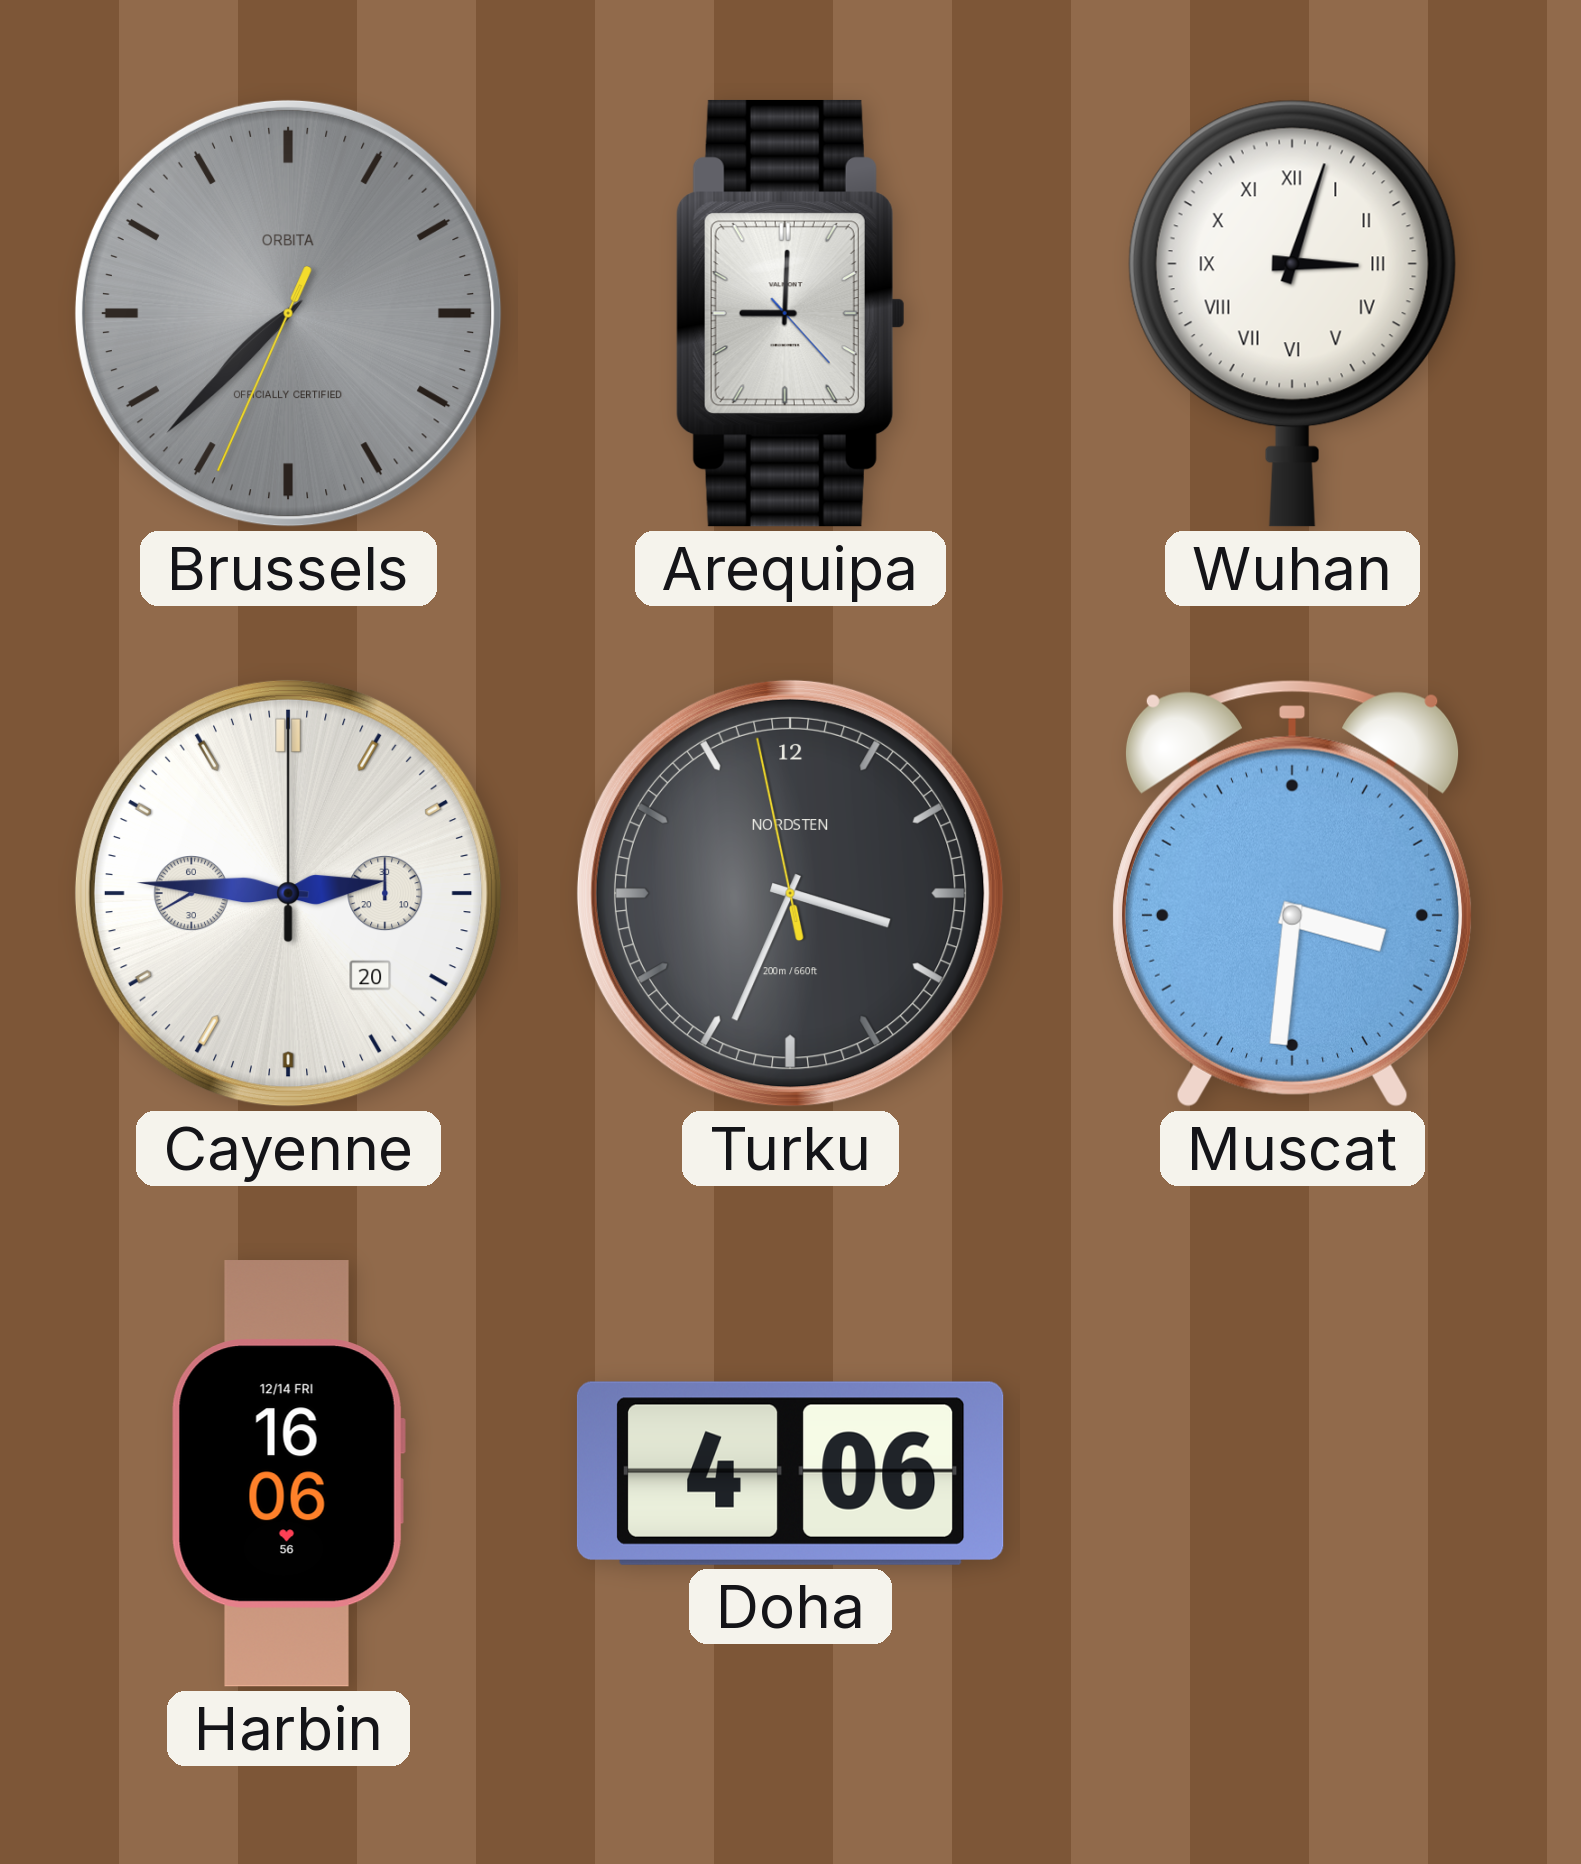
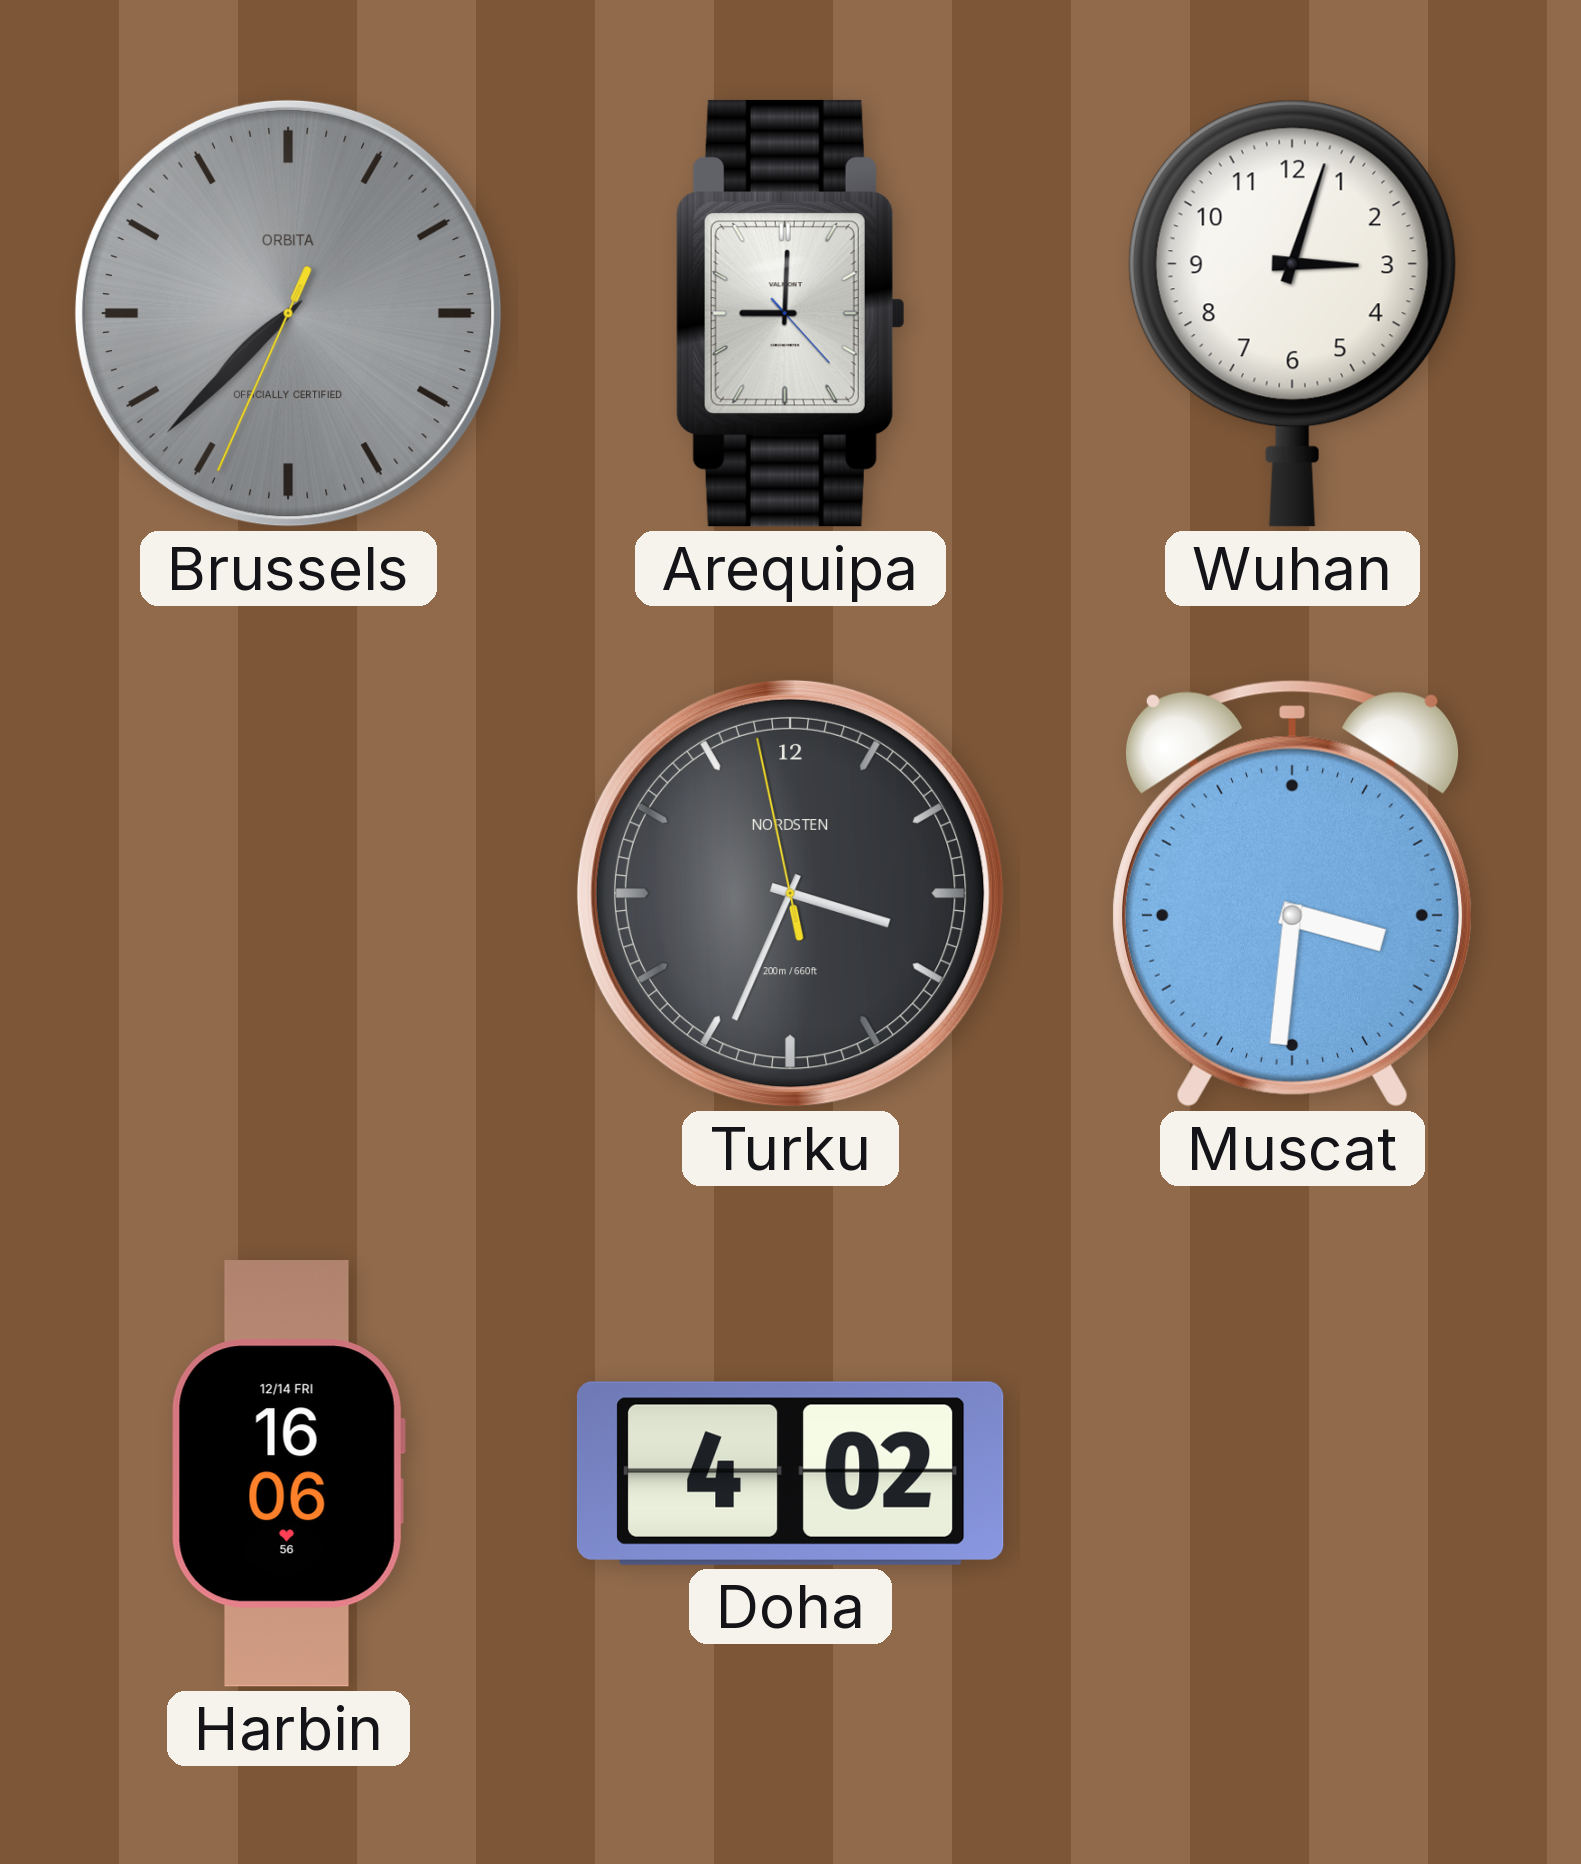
Wuhan numerals: Roman -> Arabic (1292, 313)
Cayenne: 2:45 -> none (288, 893)
Doha: 4:06 -> 4:02 (790, 1473)
